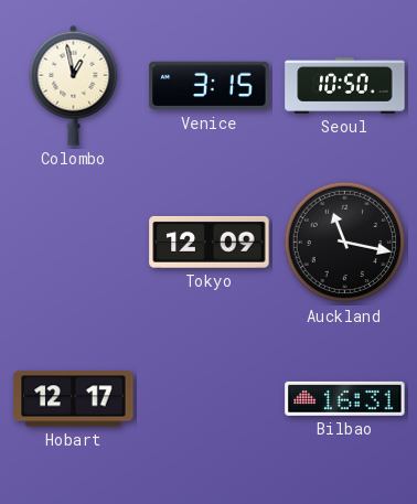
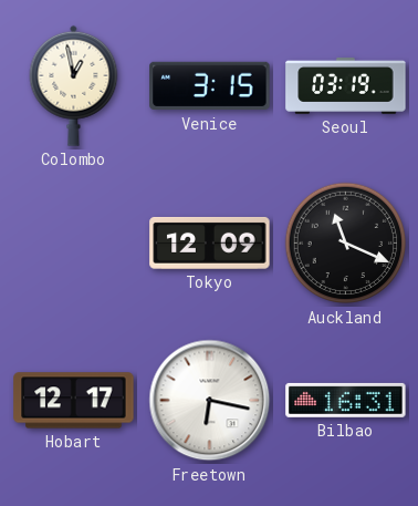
Seoul: 10:50 -> 03:19 (346, 86)
Auckland: 11:17 -> 11:19 (346, 244)
Freetown: none -> 6:17 (210, 401)
